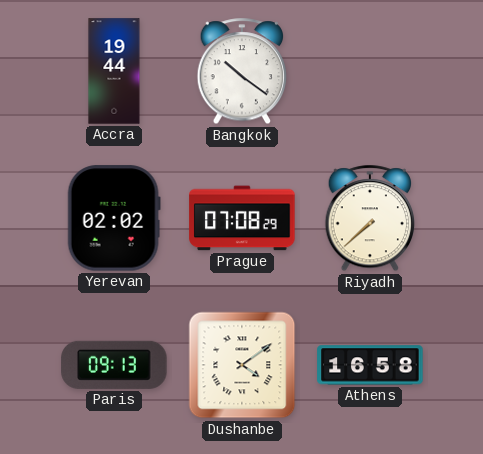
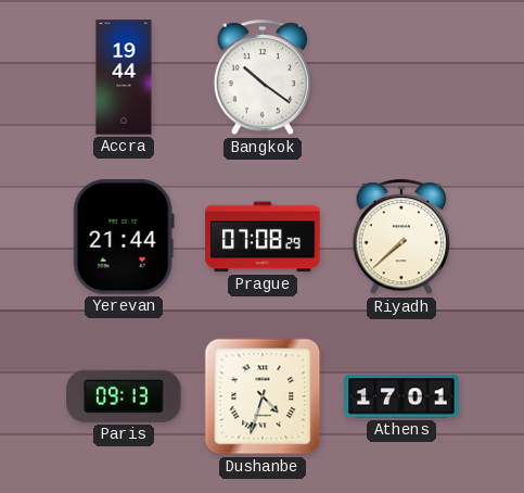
Yerevan: 02:02 -> 21:44 (124, 237)
Dushanbe: 4:09 -> 4:33 (263, 396)
Athens: 16:58 -> 17:01 (401, 396)
